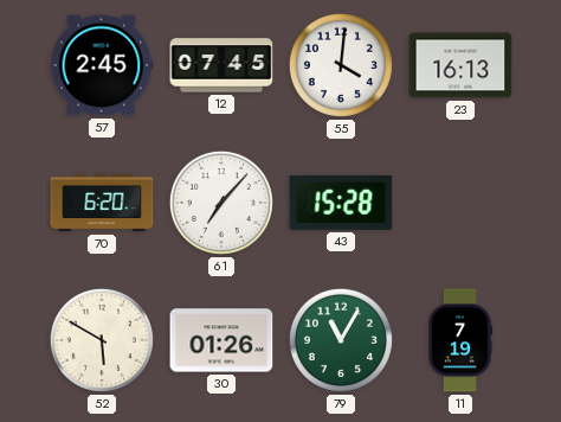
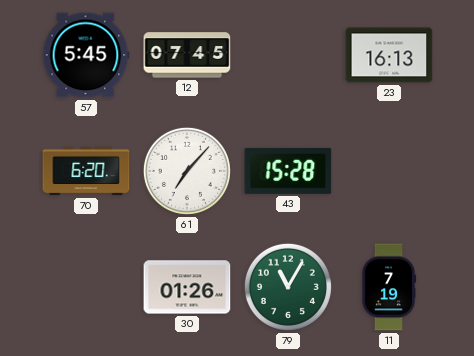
57: 2:45 -> 5:45 (86, 55)
55: 4:01 -> none (341, 65)
52: 5:50 -> none (102, 340)
